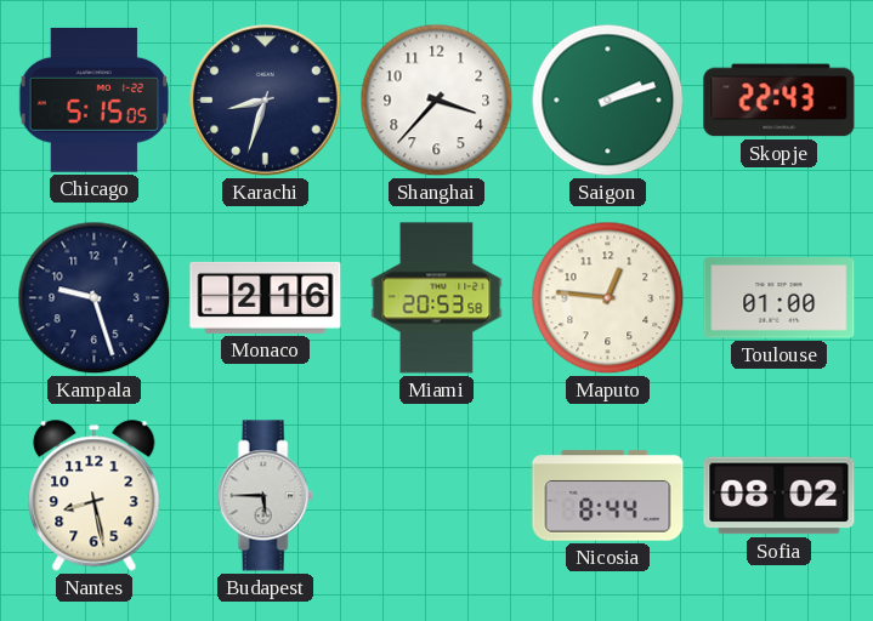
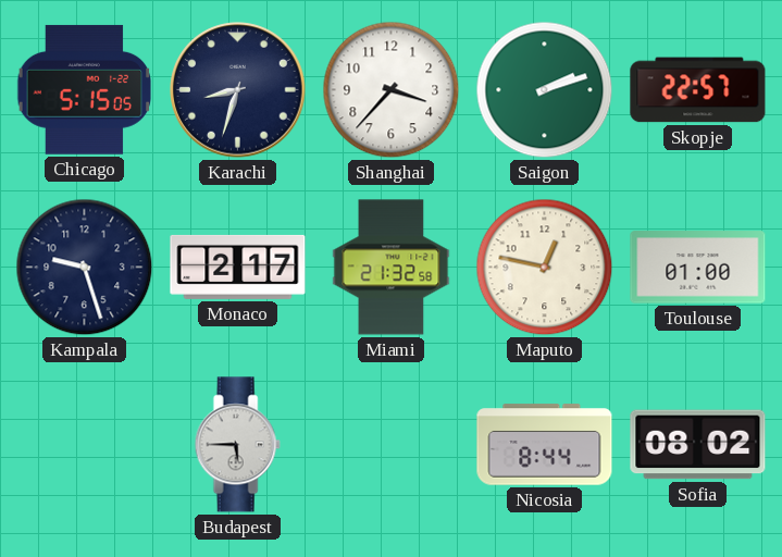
Skopje: 22:43 -> 22:57 (698, 90)
Monaco: 2:16 -> 2:17 (238, 267)
Miami: 20:53 -> 21:32 (392, 268)
Maputo: 12:46 -> 12:47 (545, 268)
Nantes: 8:28 -> none (95, 496)
